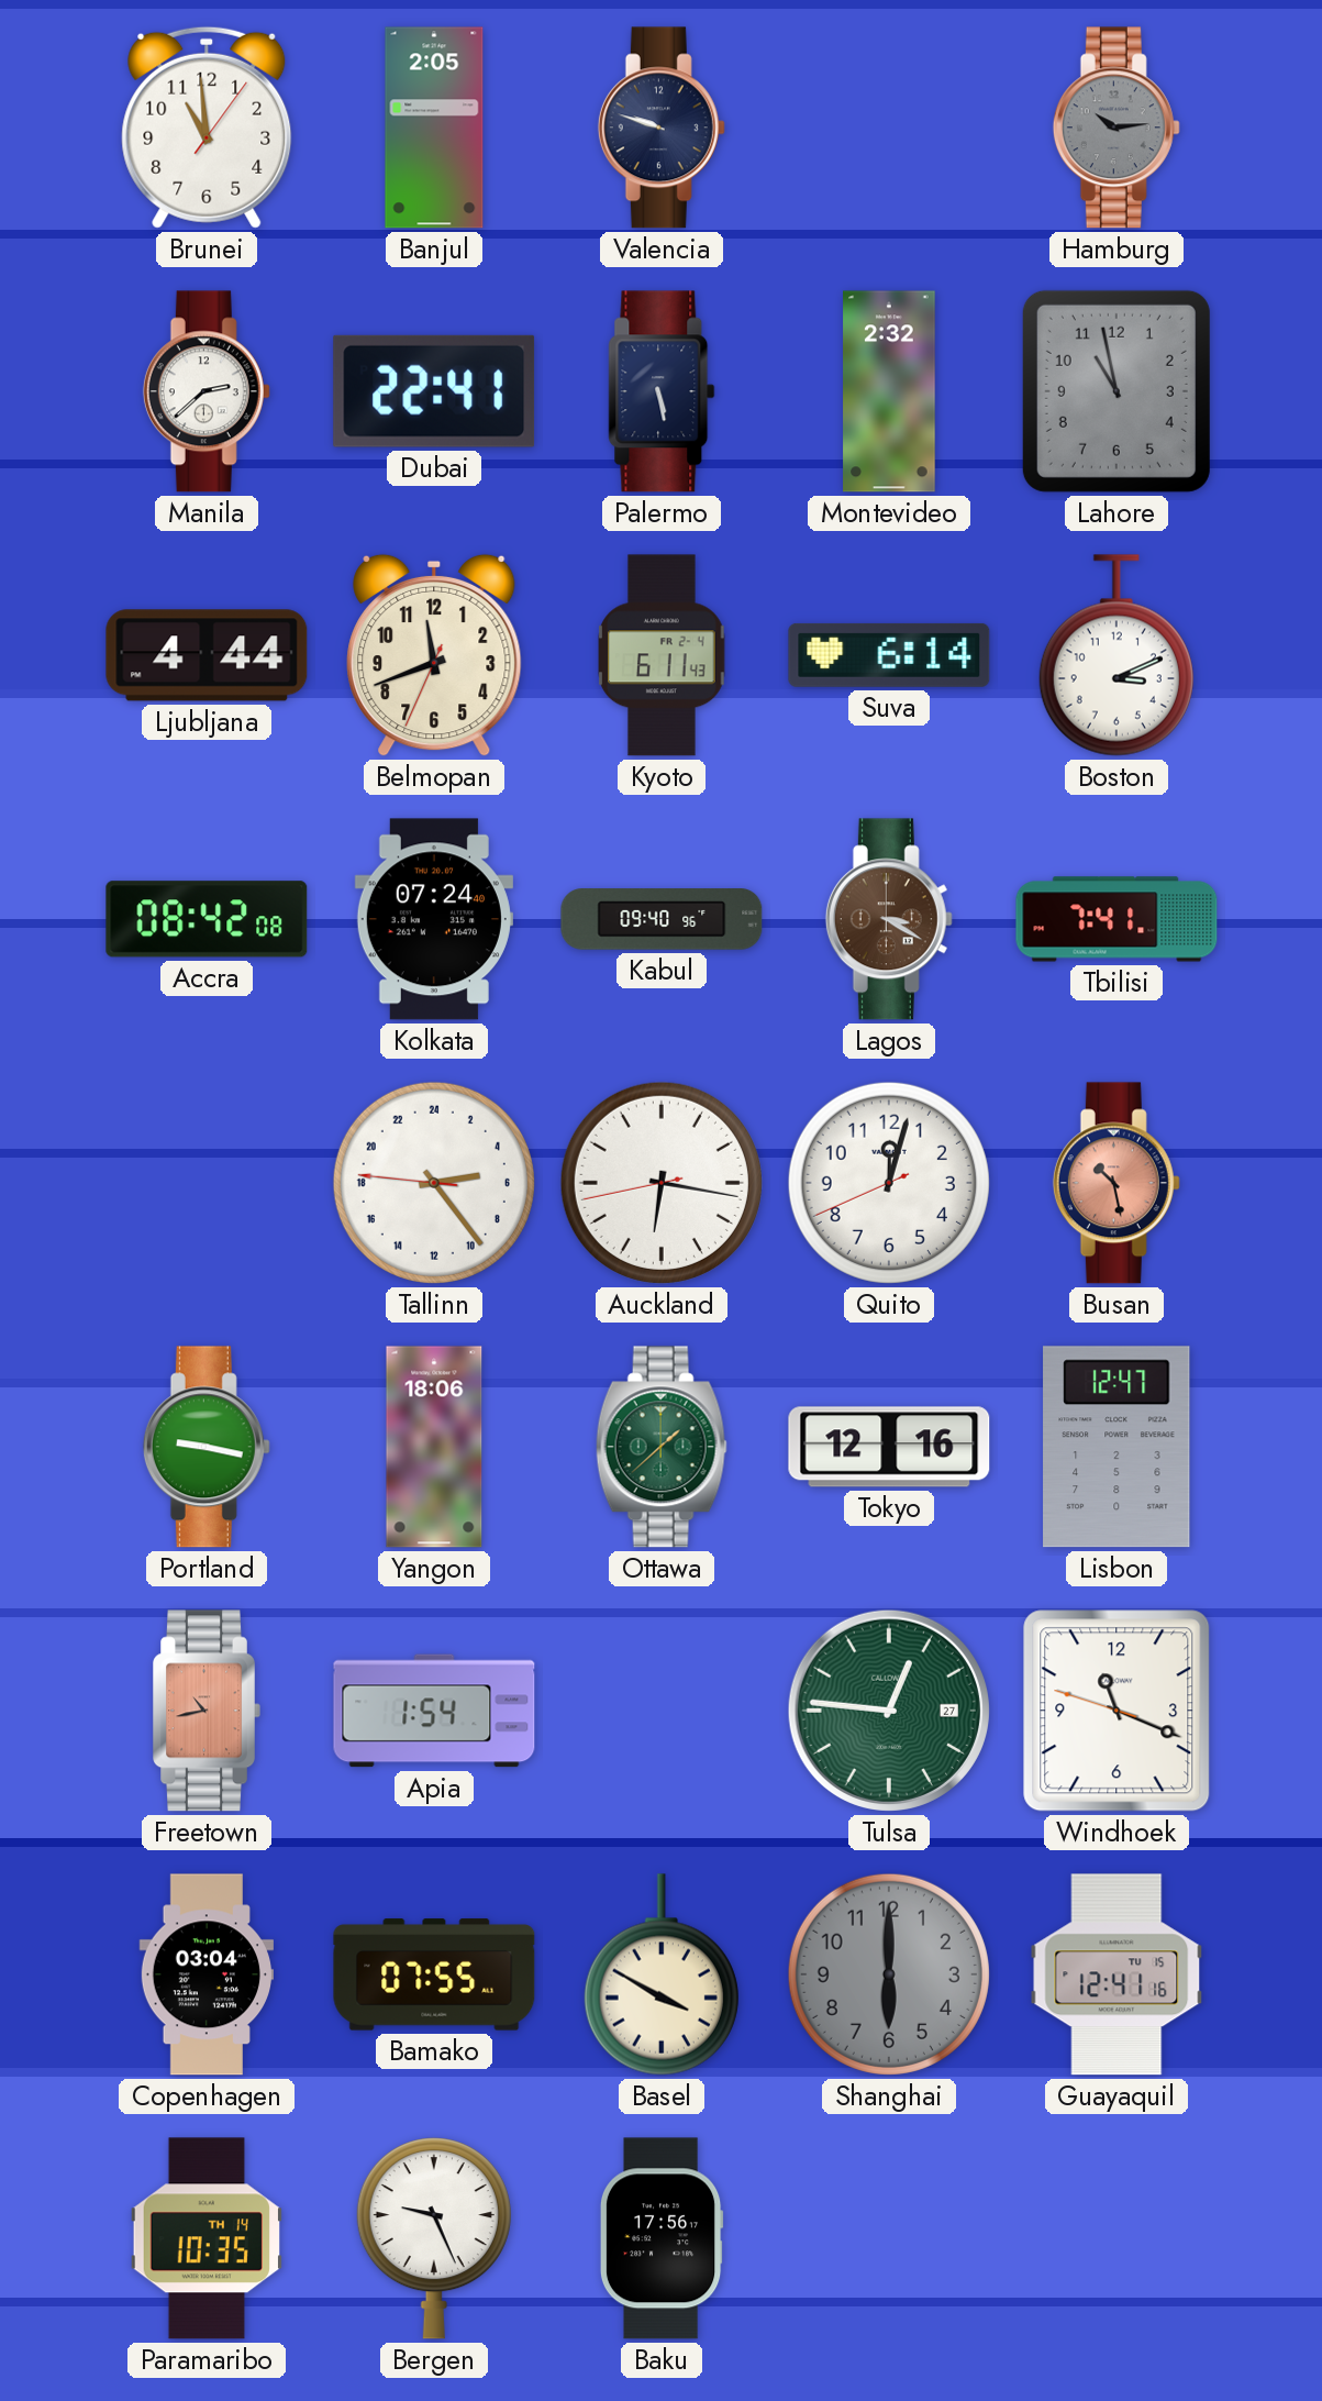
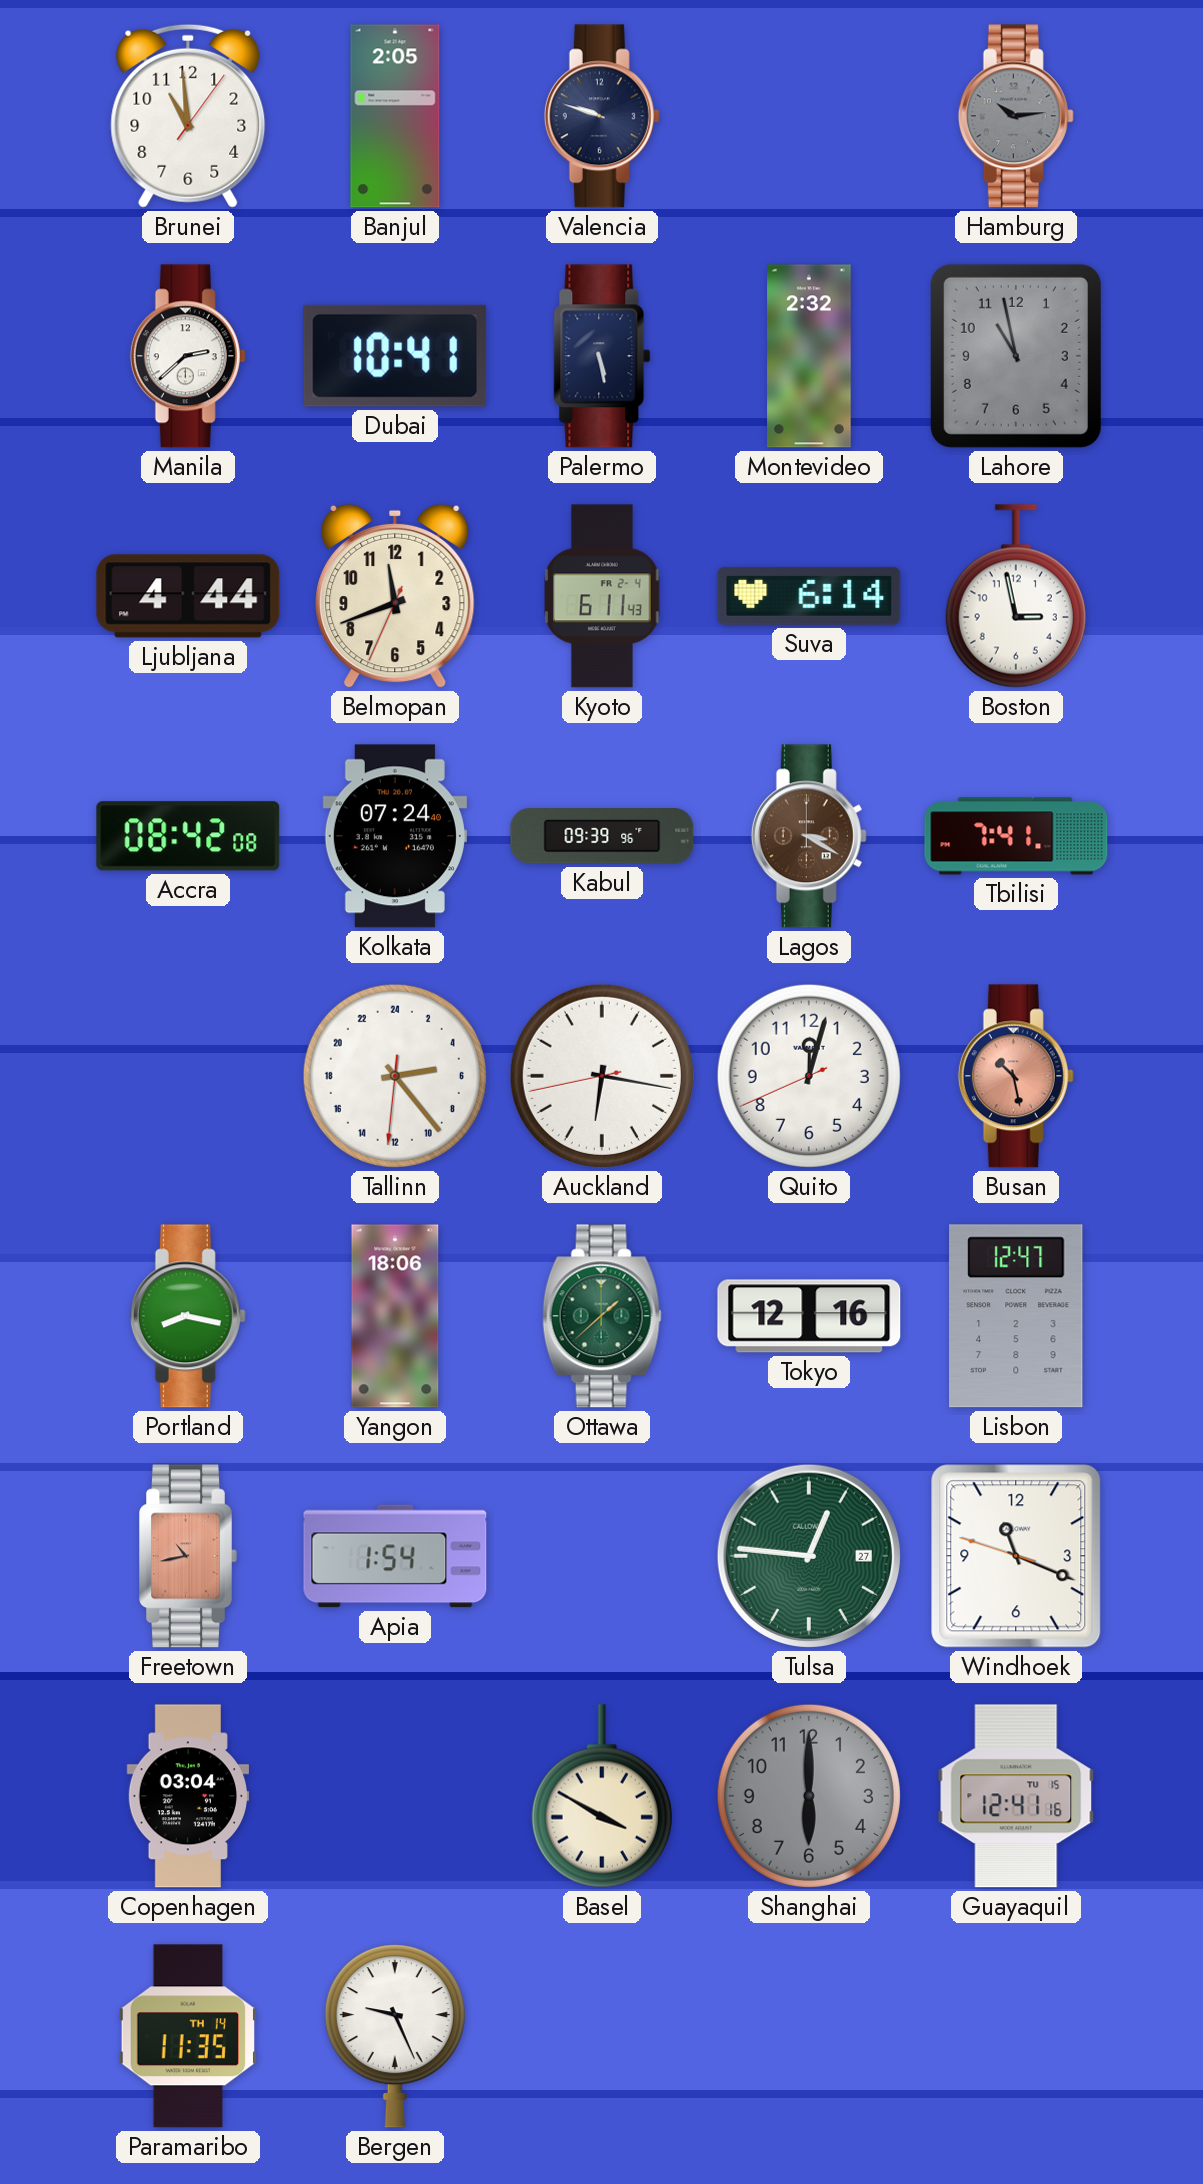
Dubai: 22:41 -> 10:41 (395, 356)
Boston: 3:11 -> 2:58 (1016, 596)
Kabul: 09:40 -> 09:39 (602, 836)
Tallinn: 5:23:46 -> 5:23:31 (395, 1076)
Portland: 9:17 -> 8:17 (188, 1316)
Bamako: 07:55 -> none (434, 1974)
Paramaribo: 10:35 -> 11:35 (188, 2036)
Baku: 17:56 -> none (662, 2238)
